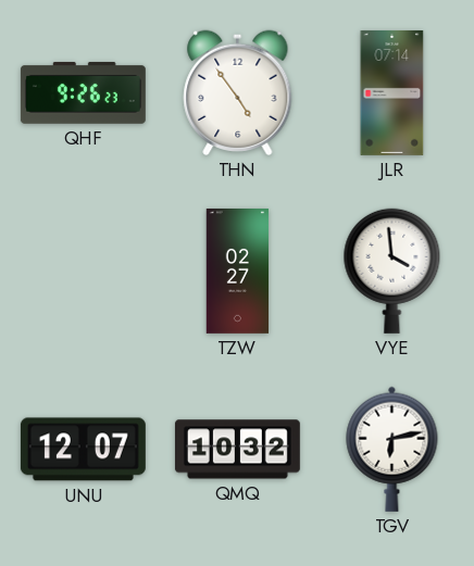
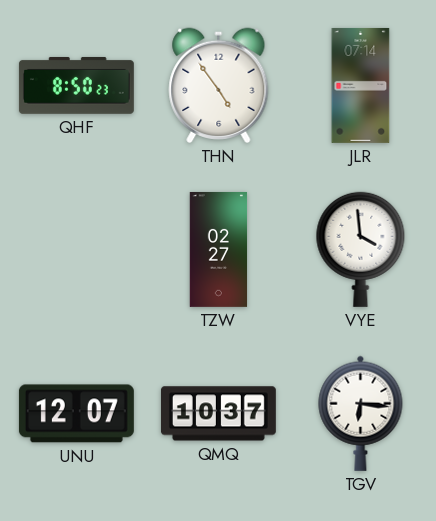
QHF: 9:26 -> 8:50 (76, 85)
QMQ: 10:32 -> 10:37 (218, 414)
TGV: 6:13 -> 6:16 (361, 413)
